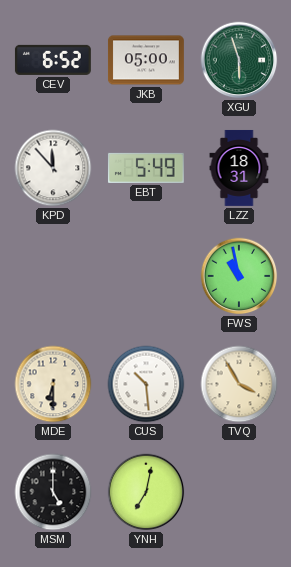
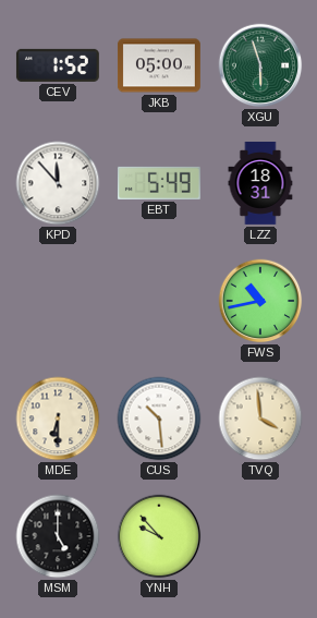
CEV: 6:52 -> 1:52 (58, 65)
FWS: 10:58 -> 10:43 (260, 301)
TVQ: 3:55 -> 3:59 (260, 419)
YNH: 7:02 -> 9:53 (159, 536)
